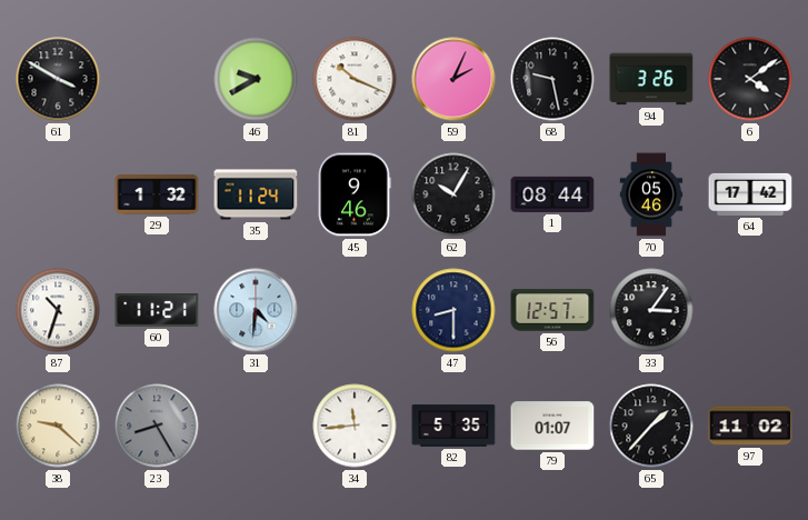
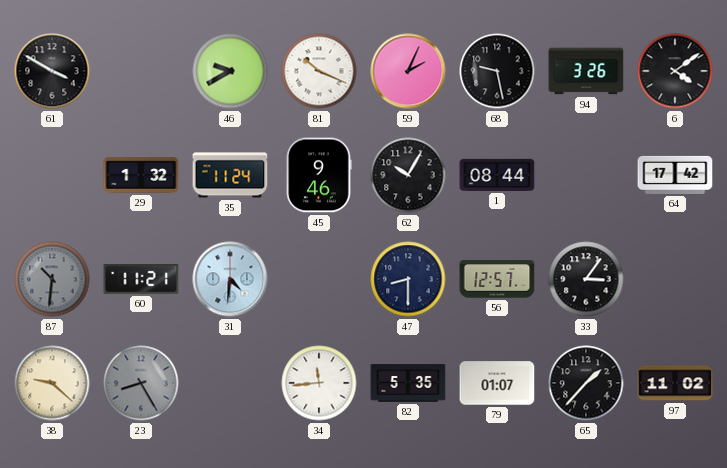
70: 05:46 -> none (651, 194)
87: 10:33 -> 10:31 (52, 279)
87 dial: white -> grey (52, 279)
